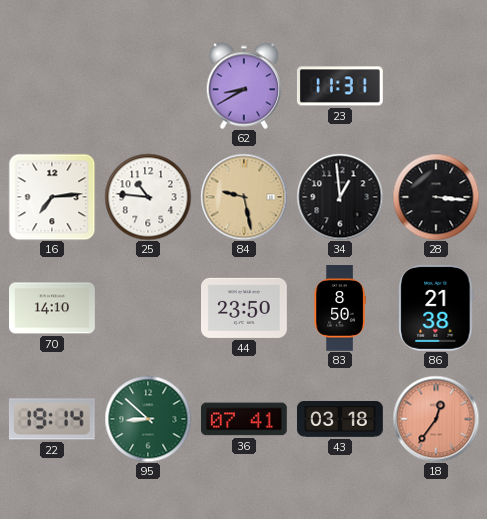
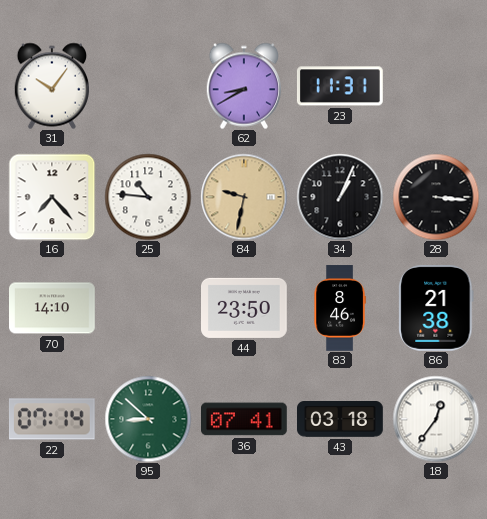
31: none -> 10:06 (51, 86)
16: 7:14 -> 7:23 (52, 197)
84: 9:28 -> 9:32 (244, 197)
34: 12:59 -> 1:04 (340, 197)
83: 8:50 -> 8:46 (340, 308)
22: 19:14 -> 07:14 (52, 419)
18 dial: salmon -> white (436, 419)
